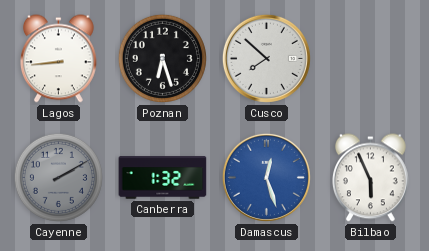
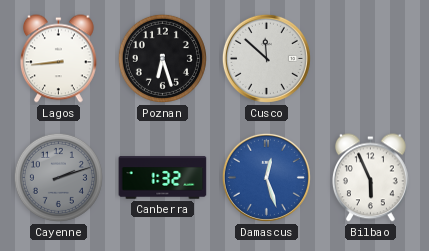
Cusco: 7:52 -> 11:52 (266, 58)
Cayenne: 2:10 -> 2:12 (58, 177)
